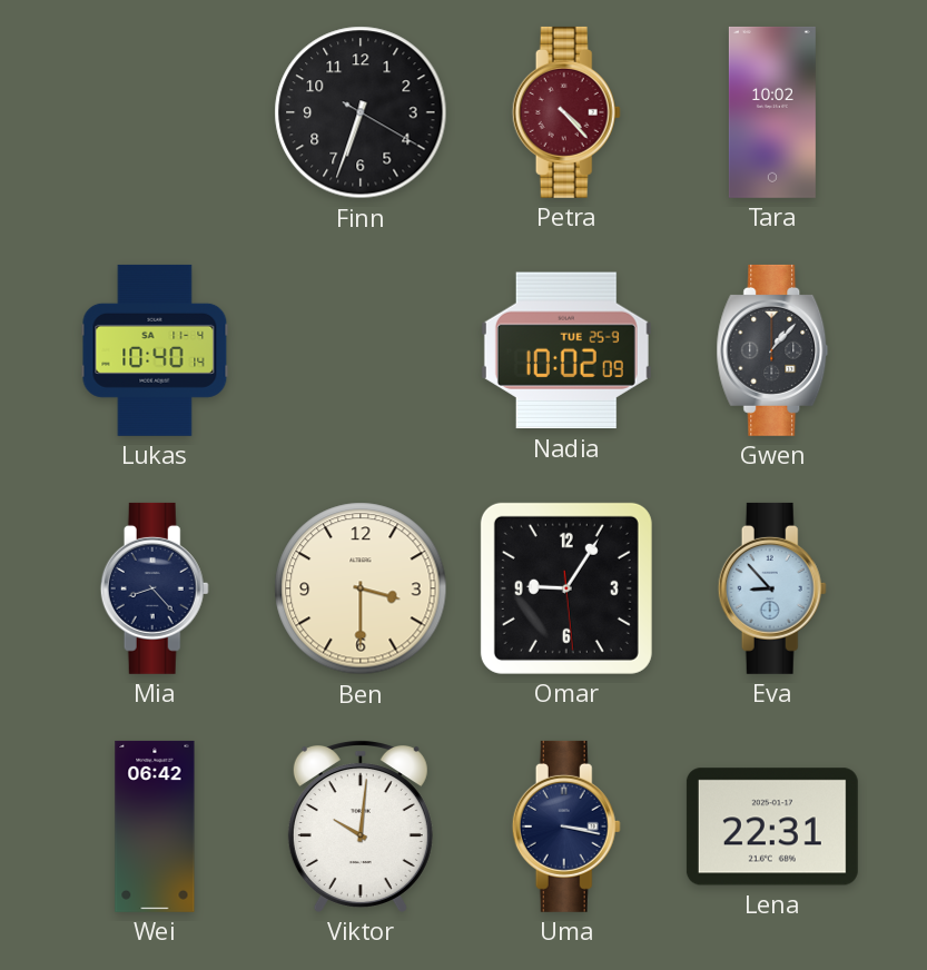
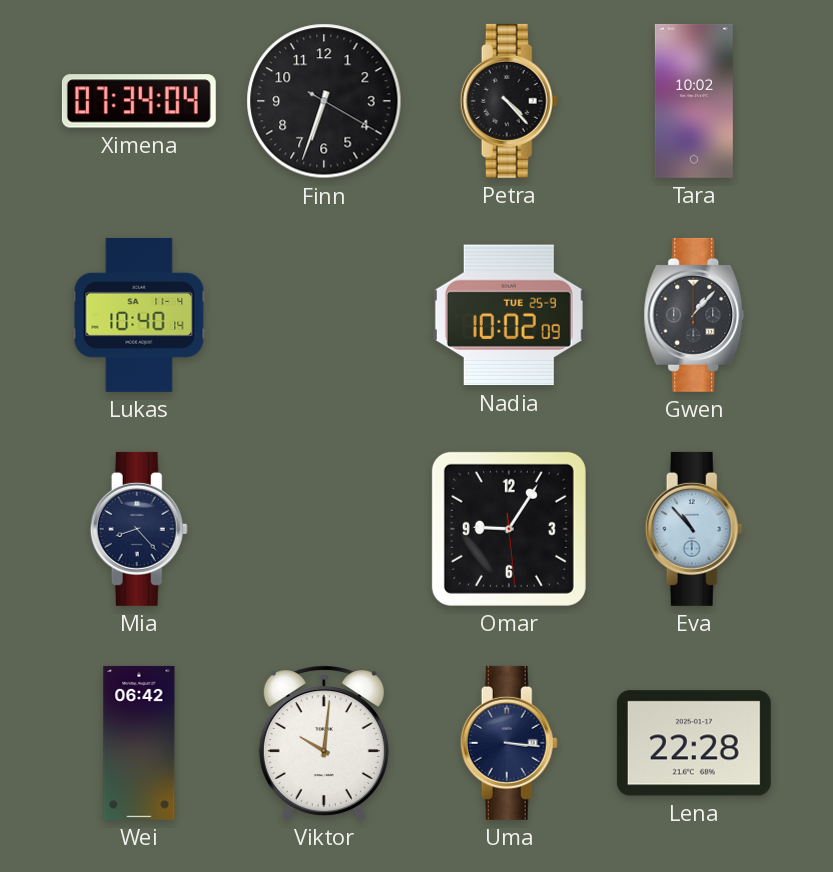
Ximena: none -> 07:34 (139, 101)
Petra dial: burgundy -> black (509, 101)
Ben: 3:30 -> none (361, 588)
Eva: 8:53 -> 10:53 (694, 529)
Uma: 3:17 -> 3:16 (509, 743)
Lena: 22:31 -> 22:28 (694, 743)
